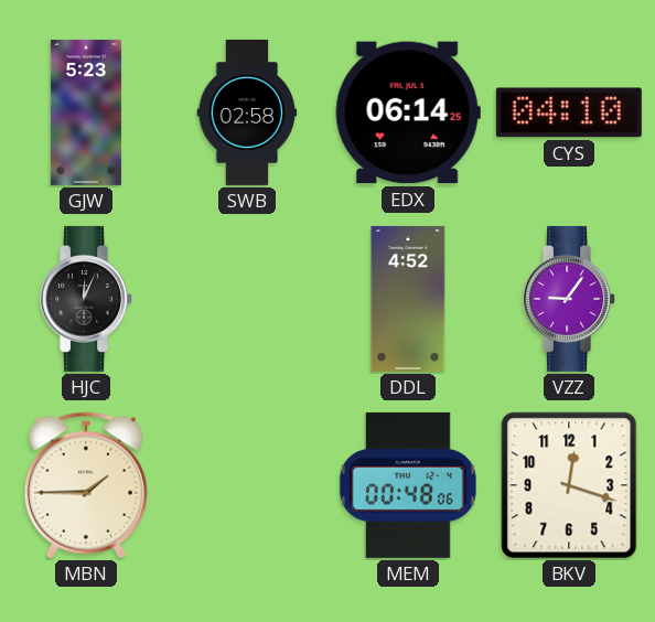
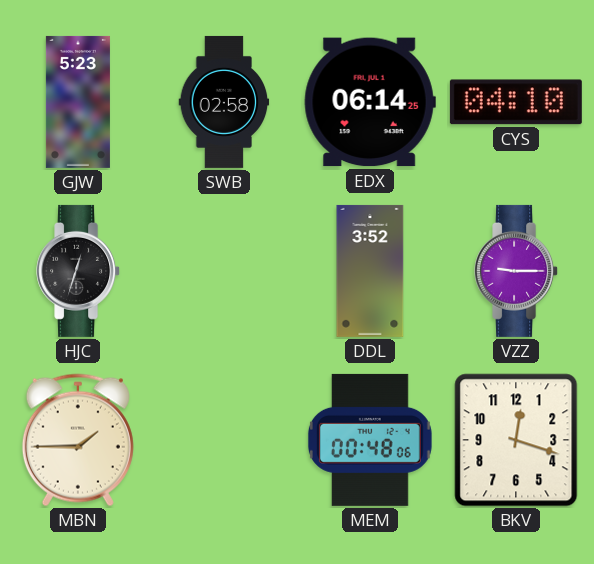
HJC: 12:04 -> 12:33 (79, 271)
DDL: 4:52 -> 3:52 (370, 271)
VZZ: 9:06 -> 9:15 (517, 271)
